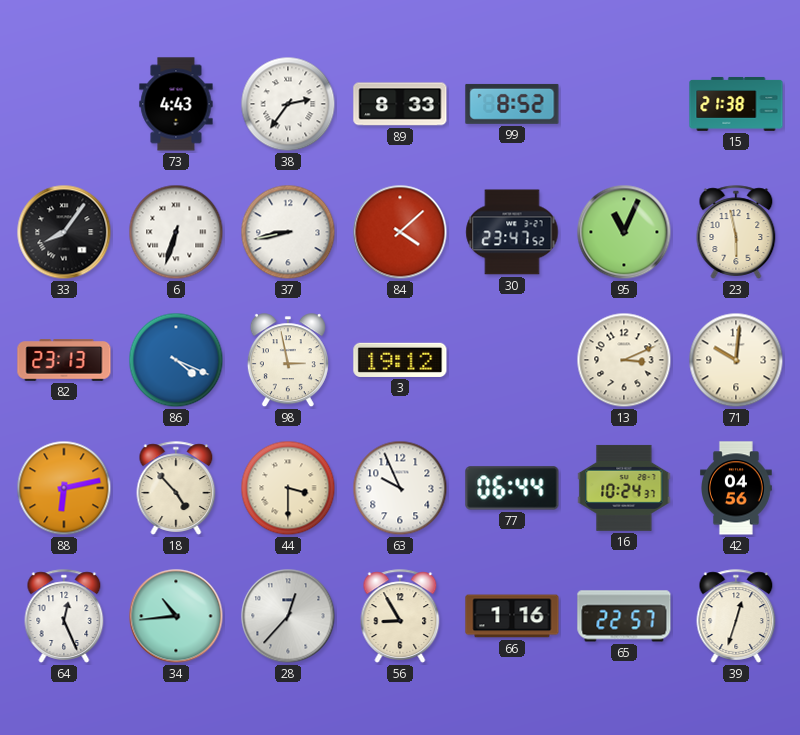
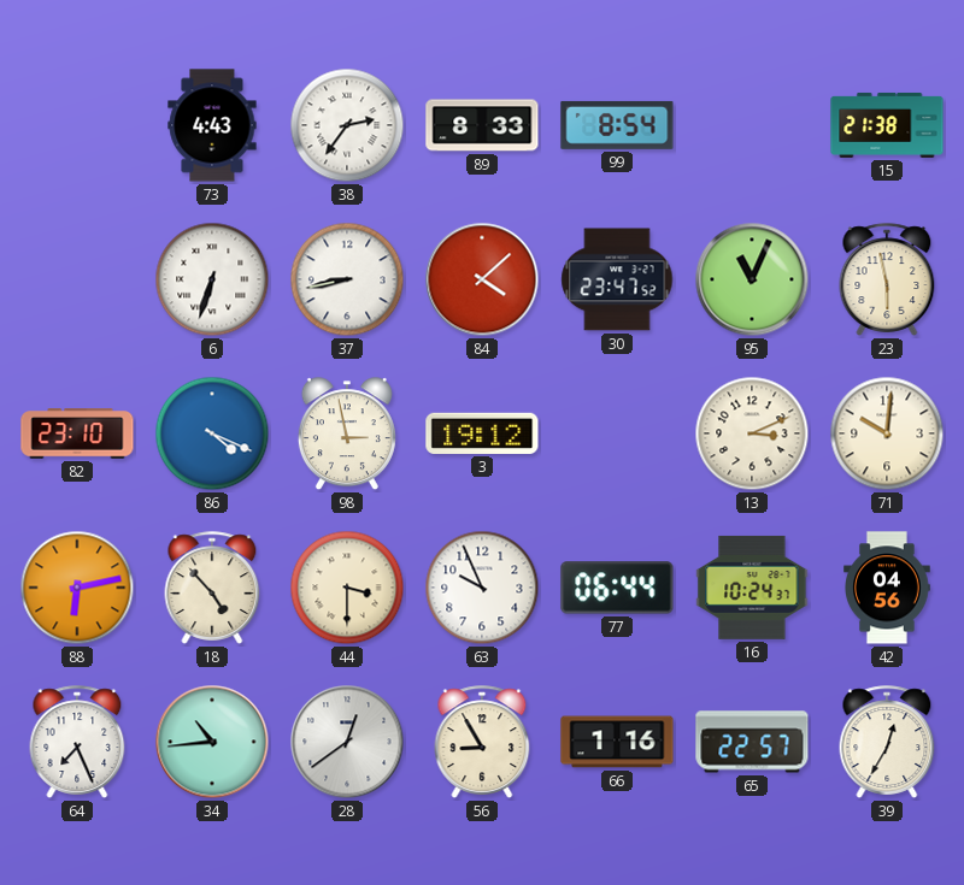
99: 8:52 -> 8:54 (617, 125)
33: 8:06 -> none (64, 232)
82: 23:13 -> 23:10 (77, 433)
64: 12:26 -> 7:26 (77, 742)
28: 12:37 -> 12:39 (347, 742)
39: 12:33 -> 12:35 (887, 742)
